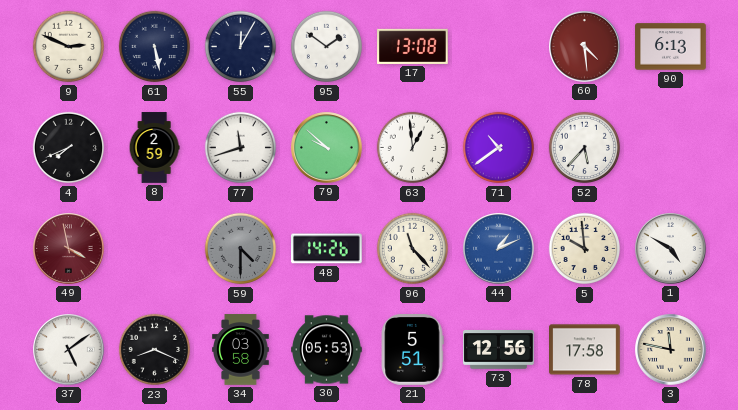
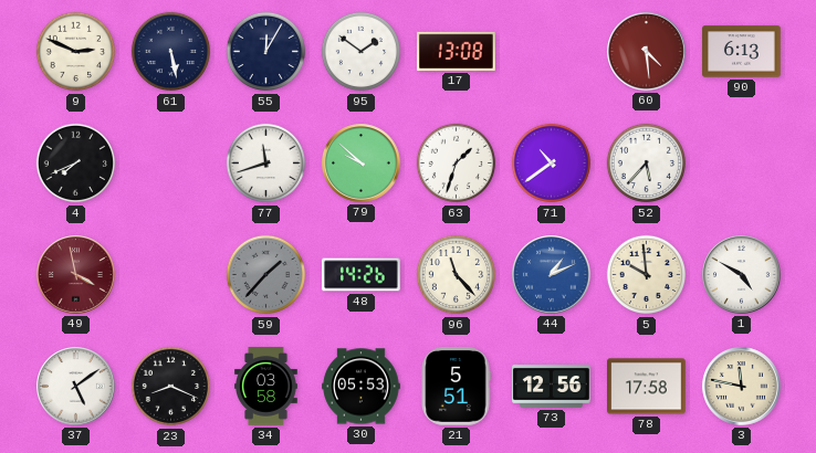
8: 2:59 -> none (154, 148)
63: 12:59 -> 1:33 (457, 164)
59: 4:30 -> 1:37 (266, 275)
